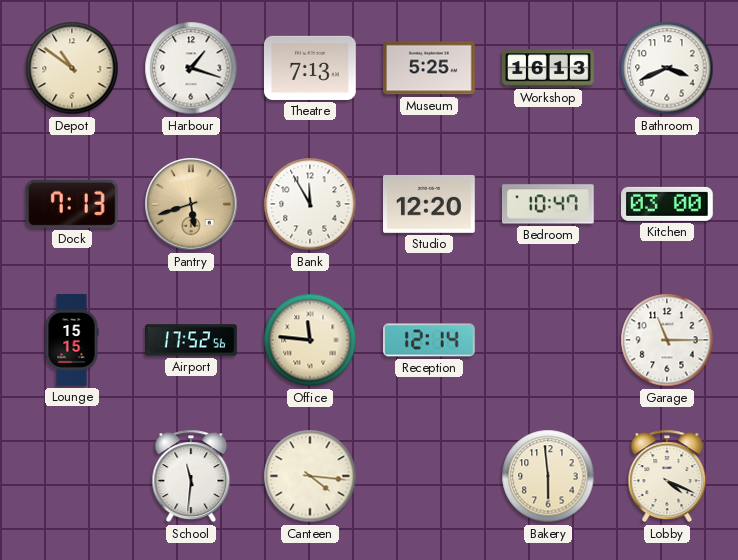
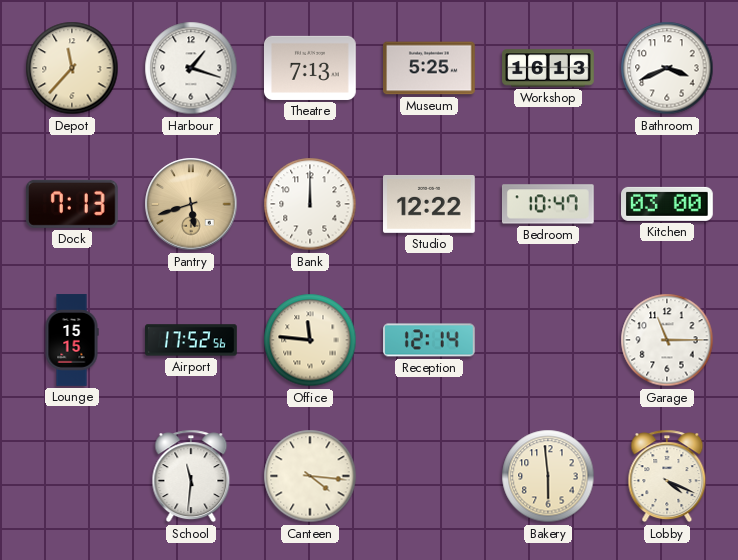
Depot: 10:51 -> 11:37 (72, 68)
Bank: 11:55 -> 12:00 (310, 204)
Studio: 12:20 -> 12:22 (430, 205)
